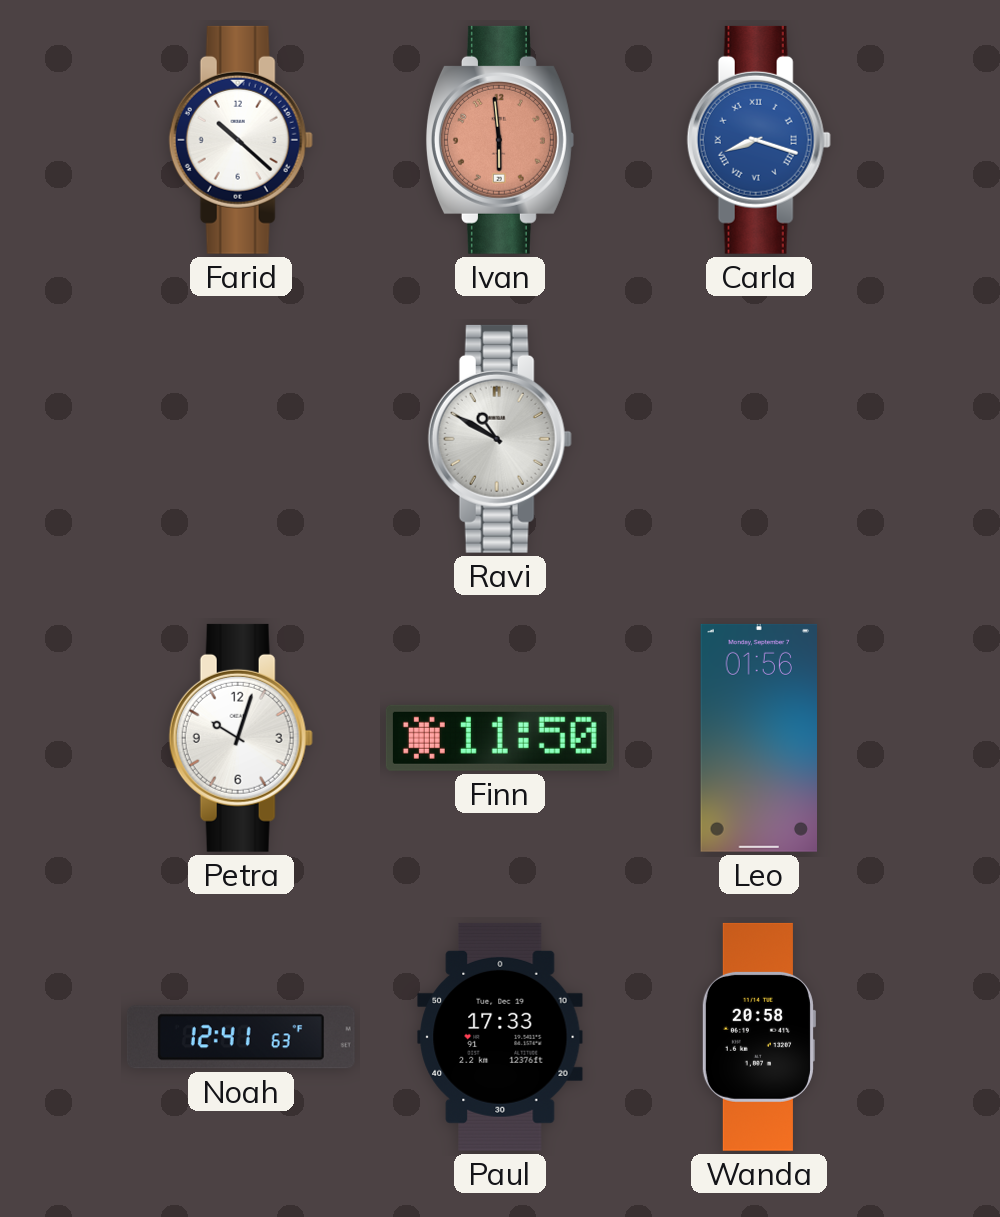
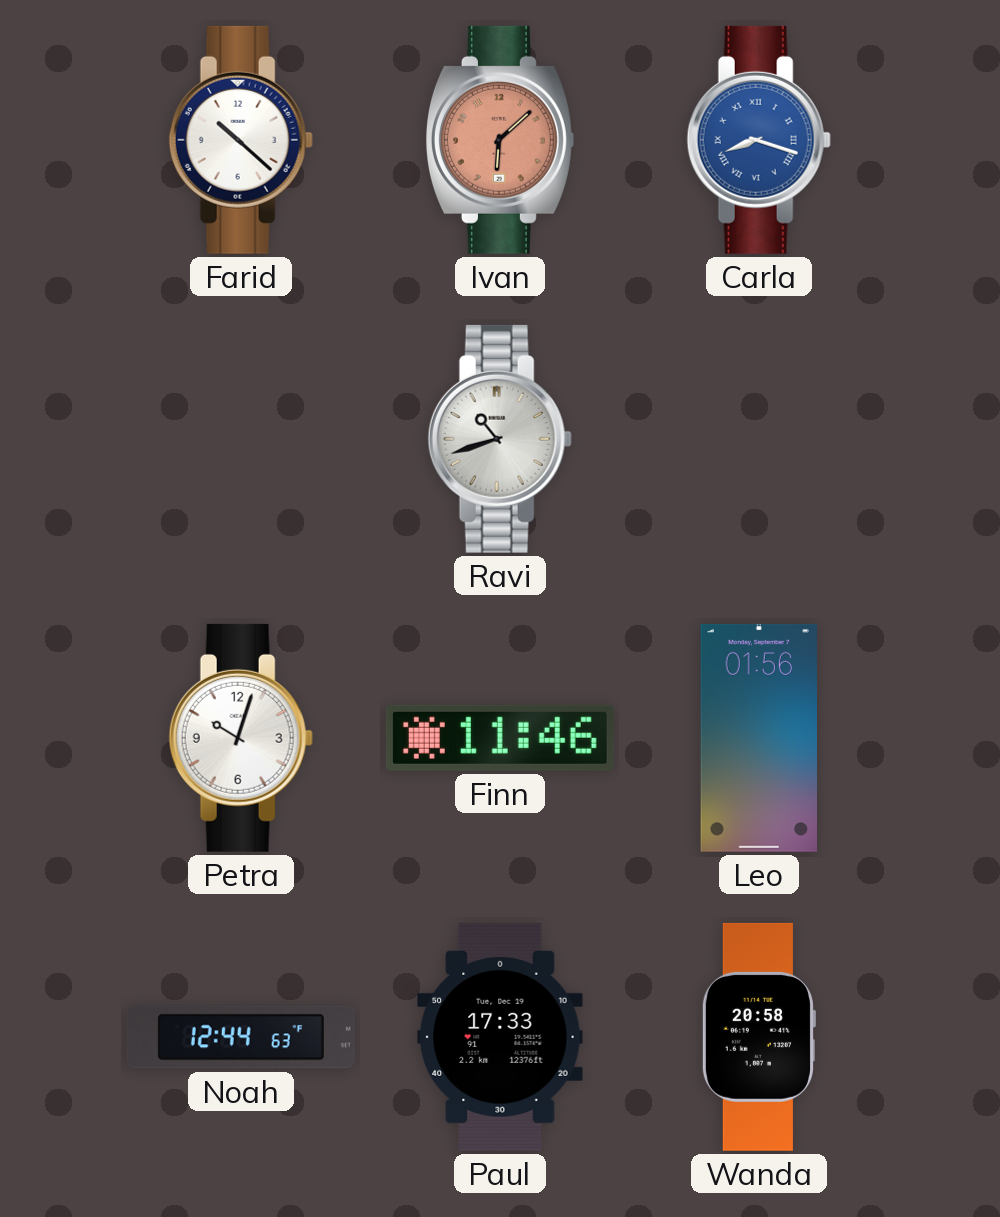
Ivan: 5:59 -> 6:08 (499, 140)
Ravi: 10:50 -> 10:42 (500, 439)
Finn: 11:50 -> 11:46 (500, 738)
Noah: 12:41 -> 12:44 (241, 1037)
